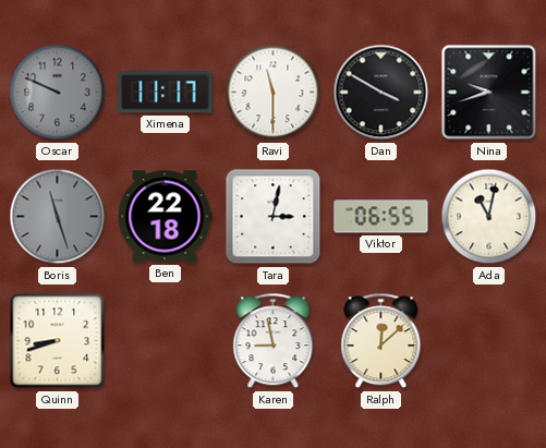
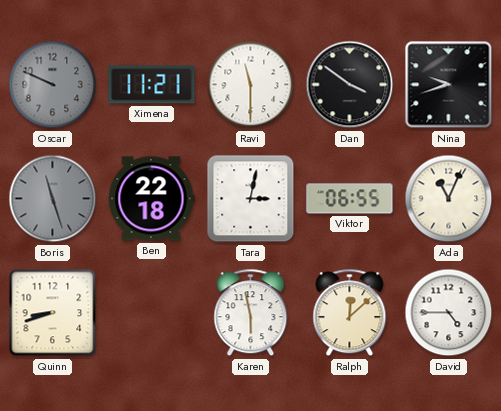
Ximena: 11:17 -> 11:21 (152, 85)
Dan: 3:50 -> 3:51 (350, 85)
Ada: 11:02 -> 11:04 (449, 199)
Karen: 8:58 -> 5:58 (251, 313)
David: none -> 4:45 (449, 313)
